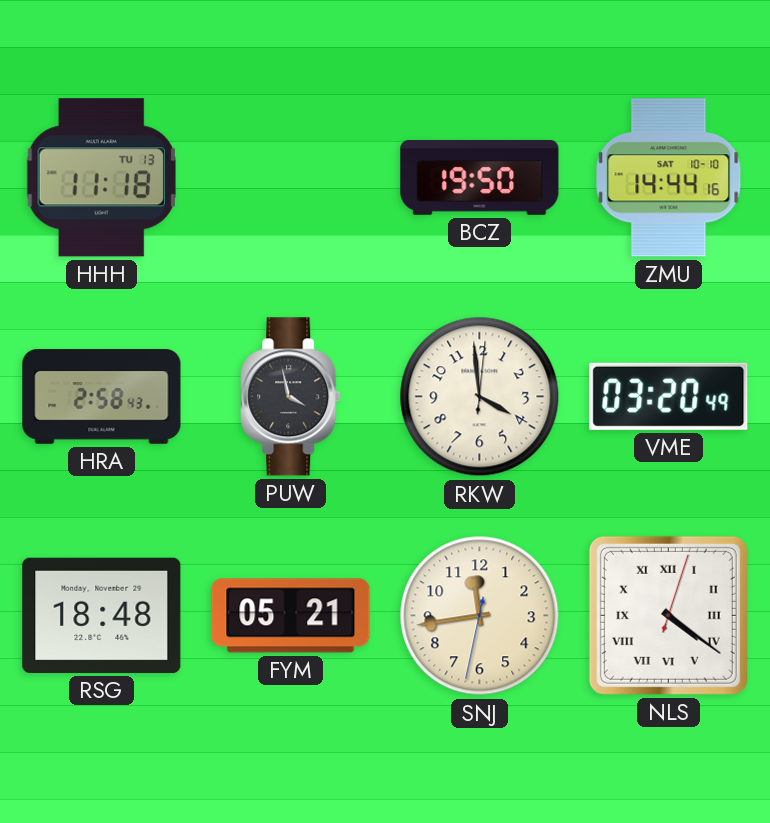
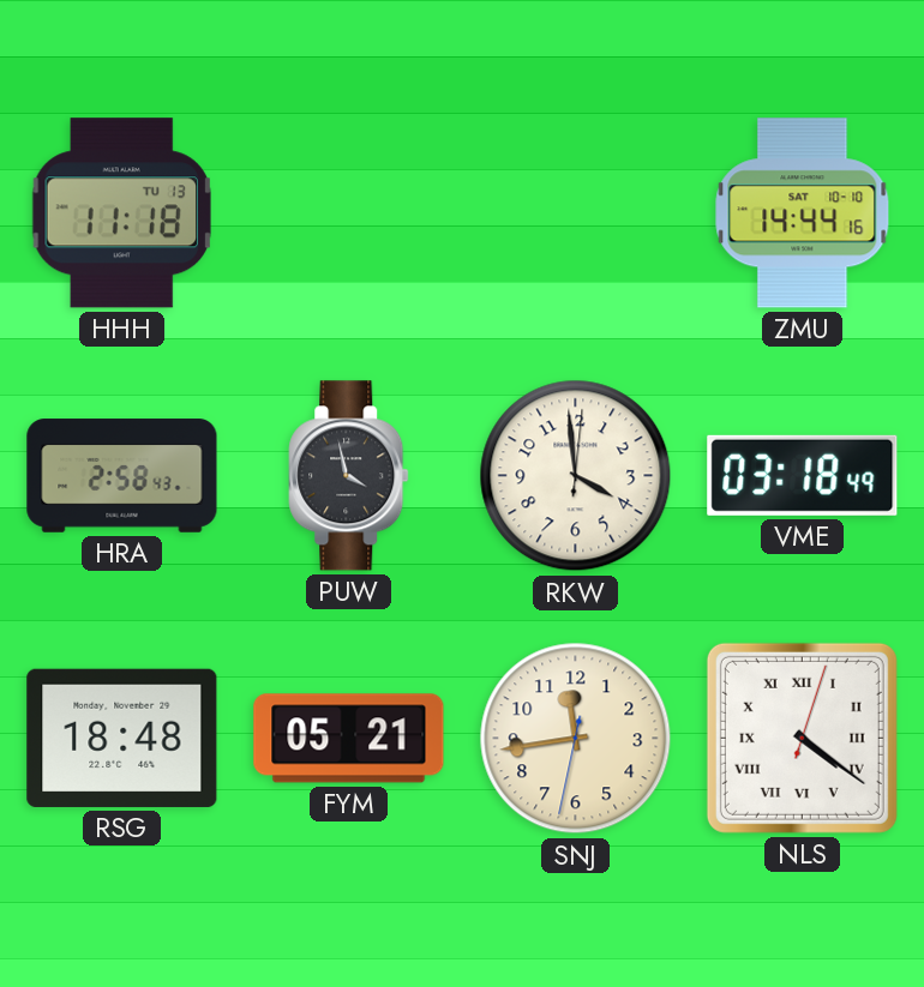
BCZ: 19:50 -> none (480, 177)
VME: 03:20 -> 03:18 (803, 475)
